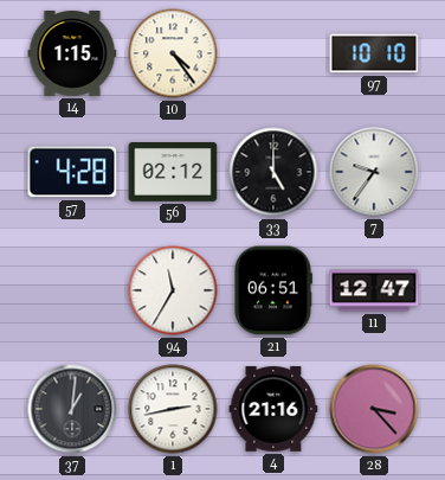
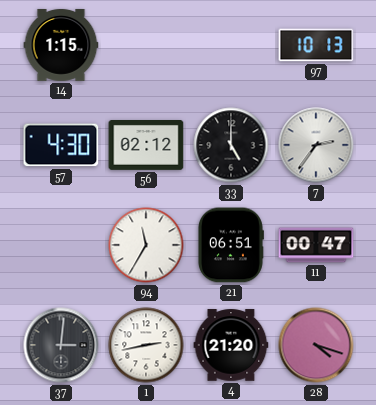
10: 4:24 -> none (173, 53)
97: 10:10 -> 10:13 (316, 45)
57: 4:28 -> 4:30 (61, 145)
7: 9:36 -> 2:36 (316, 145)
11: 12:47 -> 00:47 (316, 245)
37: 1:01 -> 3:01 (61, 345)
4: 21:16 -> 21:20 (231, 345)
28: 3:23 -> 4:18 (316, 345)
